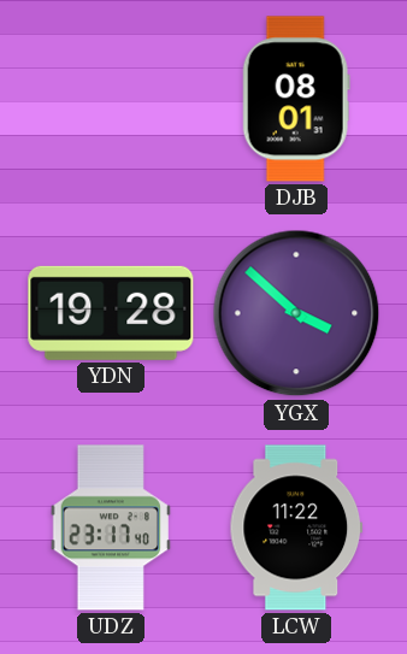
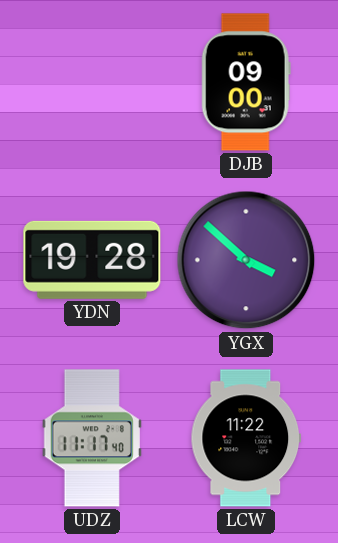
DJB: 08:01 -> 09:00 (246, 82)
UDZ: 23:17 -> 11:17 (92, 438)
